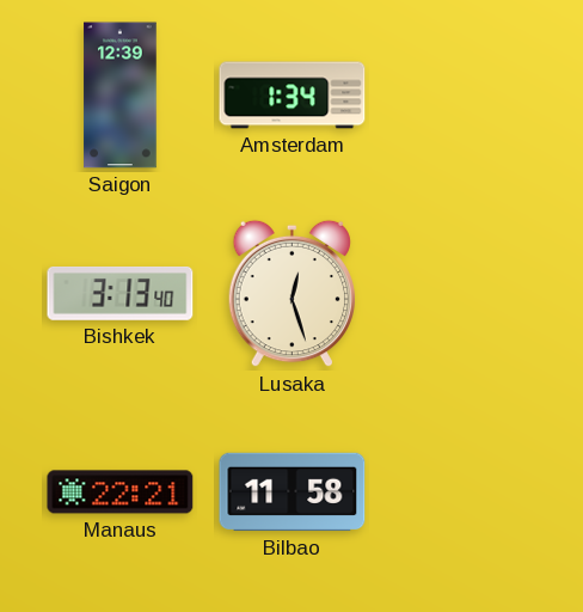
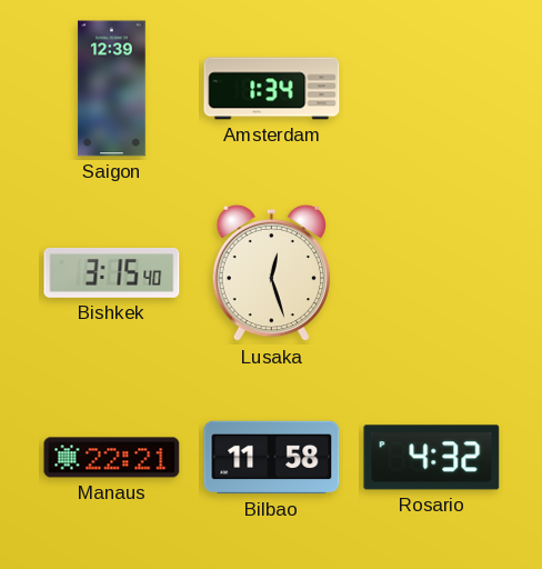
Bishkek: 3:13 -> 3:15 (112, 272)
Rosario: none -> 4:32 (432, 458)
